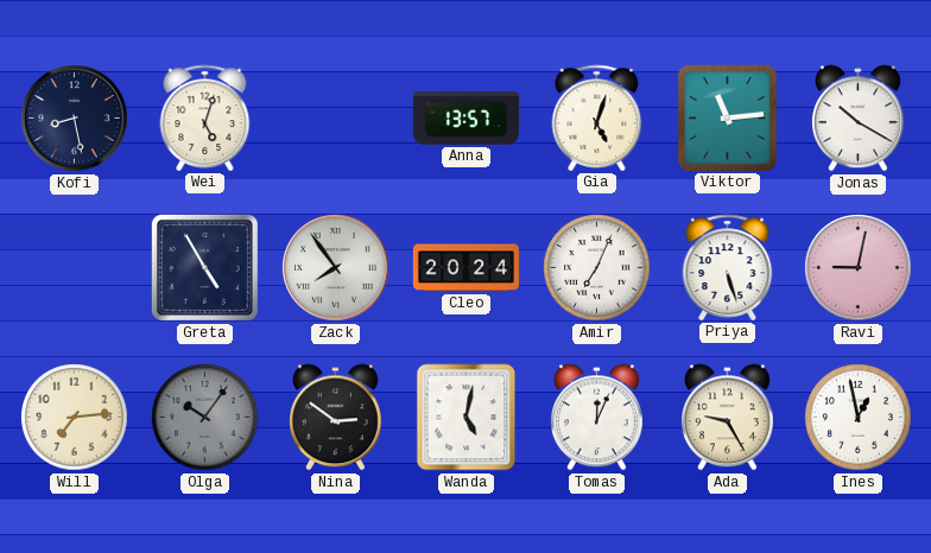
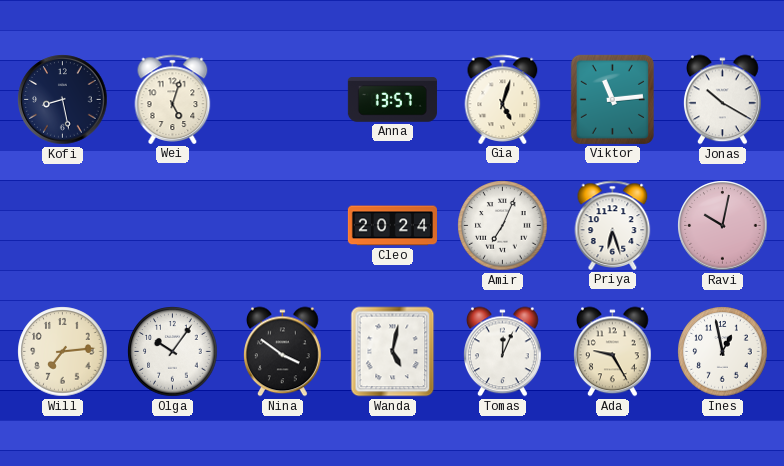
Greta: 4:55 -> none (204, 267)
Zack: 7:54 -> none (336, 268)
Priya: 5:27 -> 6:27 (613, 225)
Ravi: 9:02 -> 10:02 (723, 226)
Olga dial: grey -> white (173, 352)
Nina: 2:51 -> 3:51 (283, 352)
